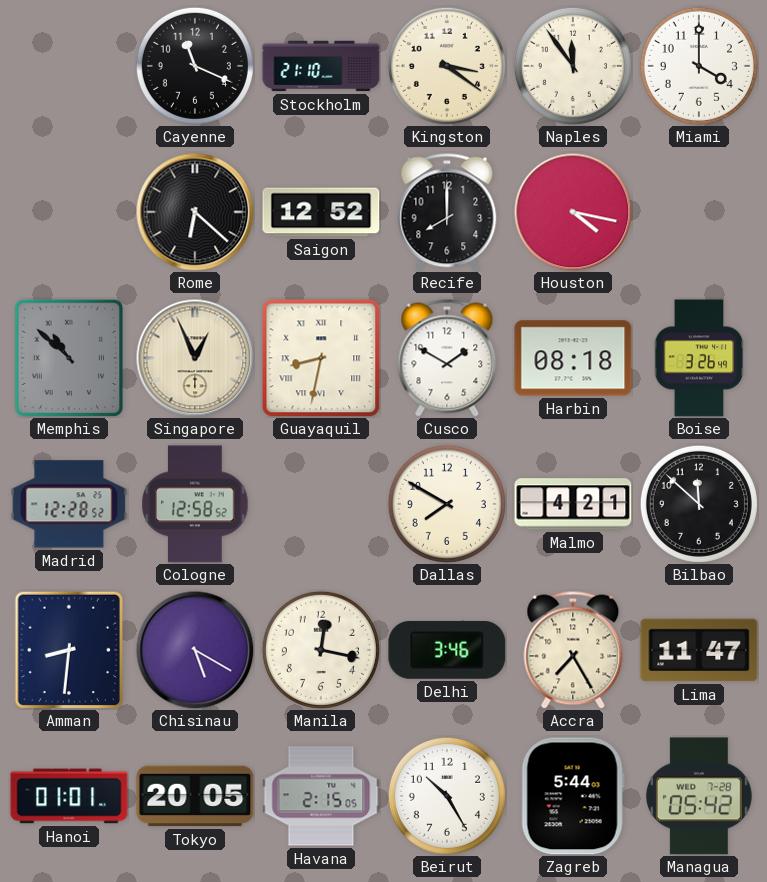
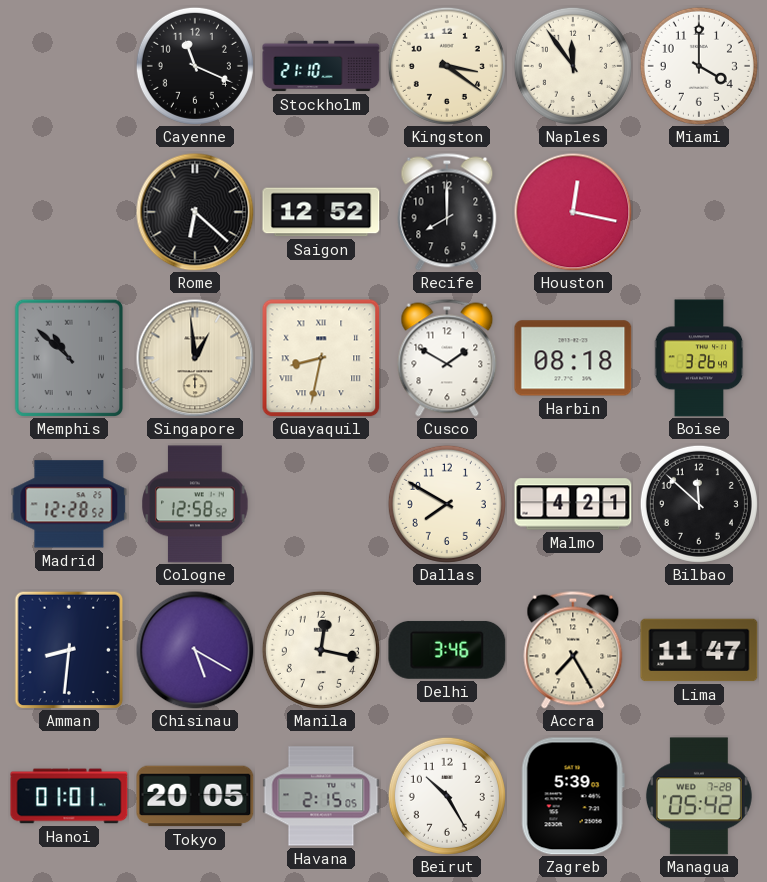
Houston: 4:17 -> 12:17 (573, 212)
Singapore: 12:56 -> 12:59 (195, 358)
Zagreb: 5:44 -> 5:39 (573, 796)
